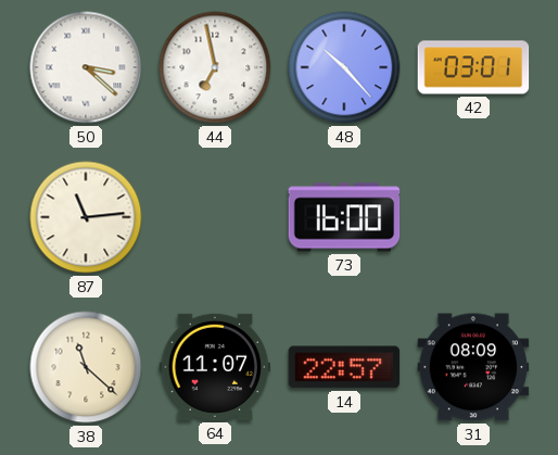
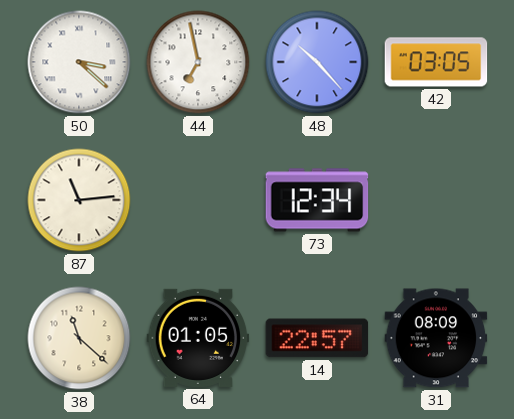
42: 03:01 -> 03:05 (436, 62)
73: 16:00 -> 12:34 (317, 200)
64: 11:07 -> 01:05 (198, 338)
